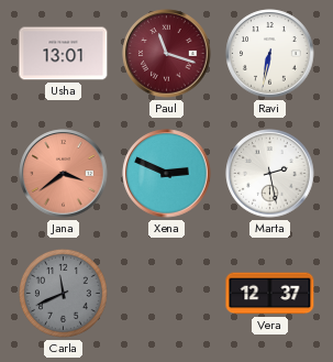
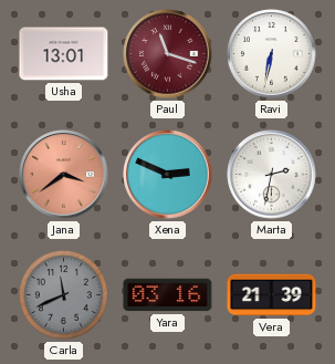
Marta: 2:28 -> 2:32 (272, 175)
Yara: none -> 03:16 (168, 295)
Vera: 12:37 -> 21:39 (272, 295)
